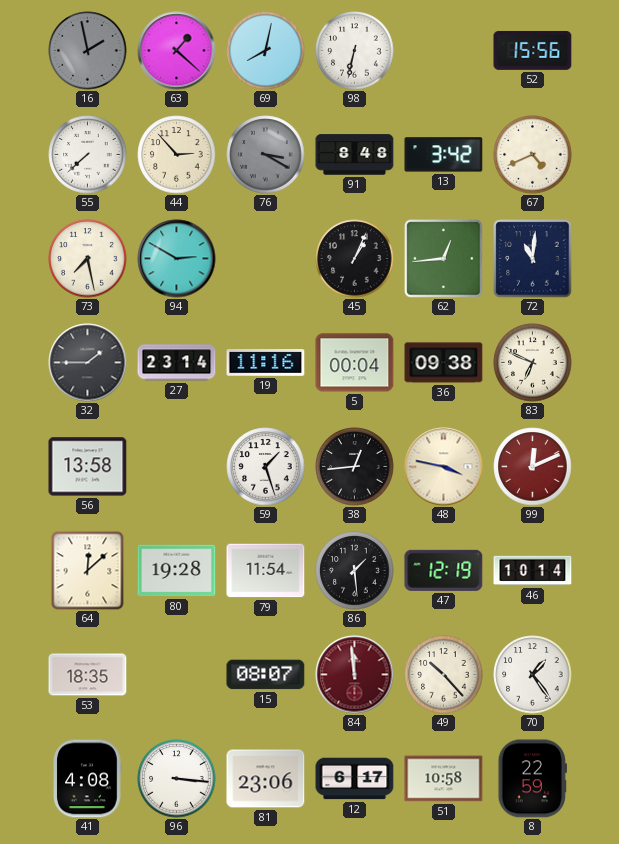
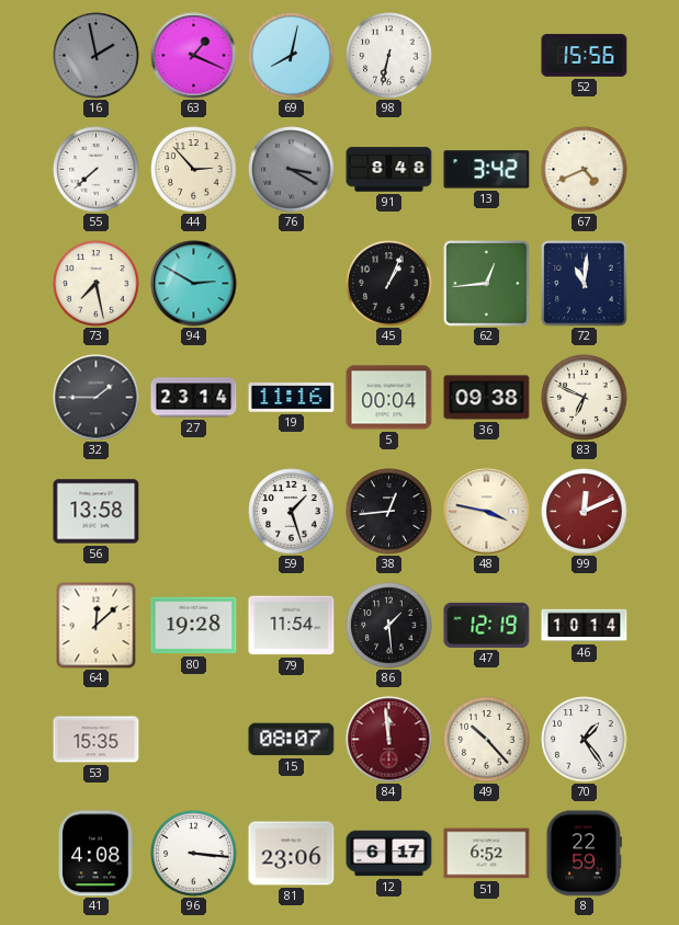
63: 1:22 -> 1:19 (194, 56)
53: 18:35 -> 15:35 (97, 740)
51: 10:58 -> 6:52 (487, 854)
